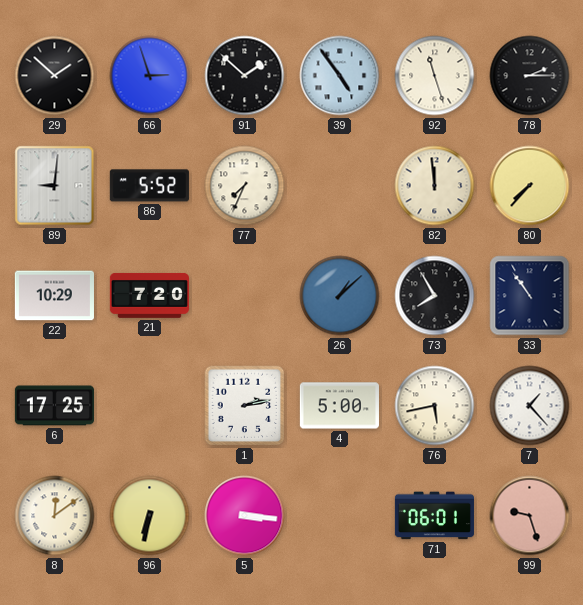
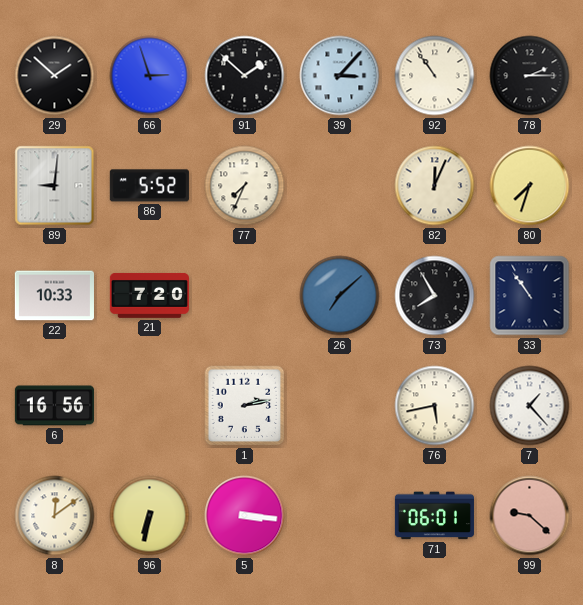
39: 4:54 -> 3:07 (340, 76)
92: 11:27 -> 10:54 (435, 76)
82: 11:59 -> 12:04 (435, 186)
80: 7:37 -> 7:33 (530, 186)
22: 10:29 -> 10:33 (54, 296)
26: 1:08 -> 7:08 (340, 296)
6: 17:25 -> 16:56 (54, 406)
4: 5:00 -> none (339, 406)
99: 9:27 -> 9:22 (530, 516)
